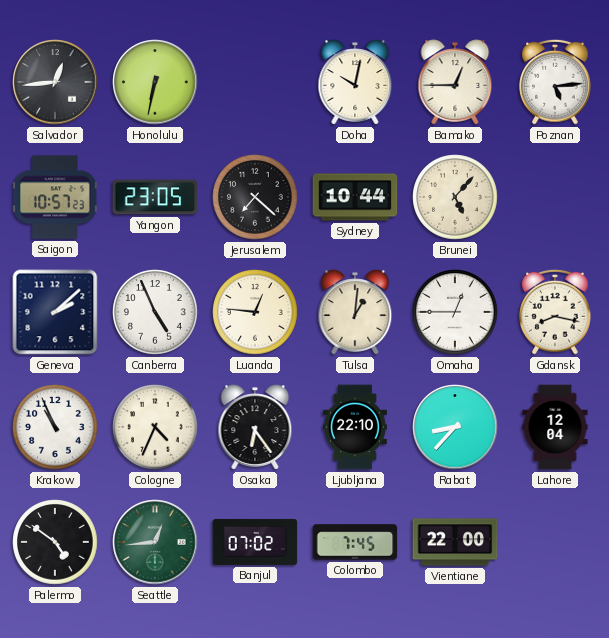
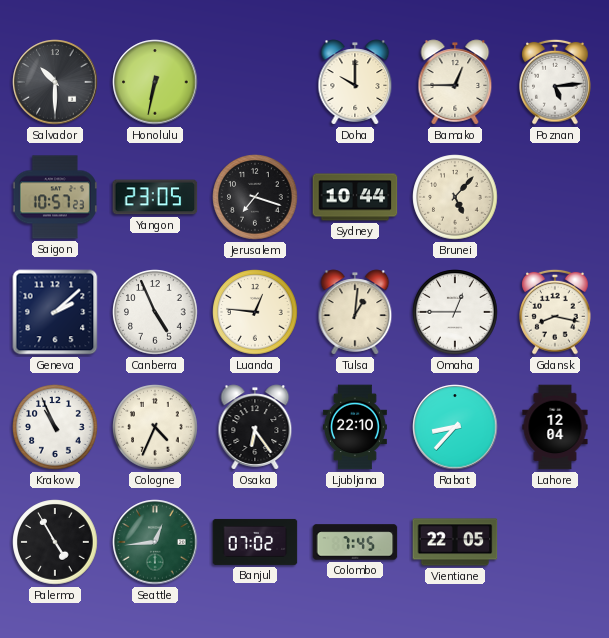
Salvador: 12:44 -> 10:30 (55, 82)
Doha: 10:02 -> 10:00 (355, 82)
Jerusalem: 7:22 -> 7:18 (255, 197)
Palermo: 4:51 -> 4:55 (55, 542)
Vientiane: 22:00 -> 22:05 (455, 542)
